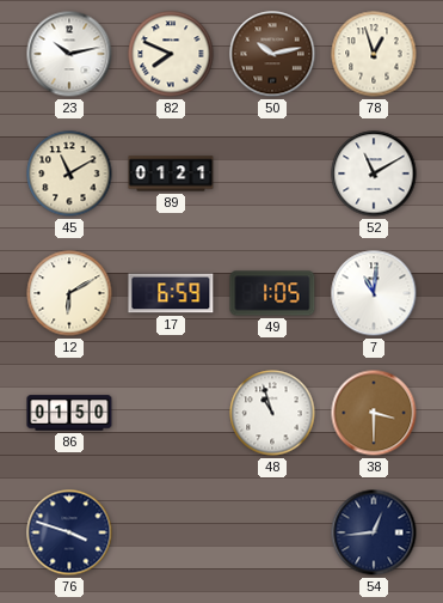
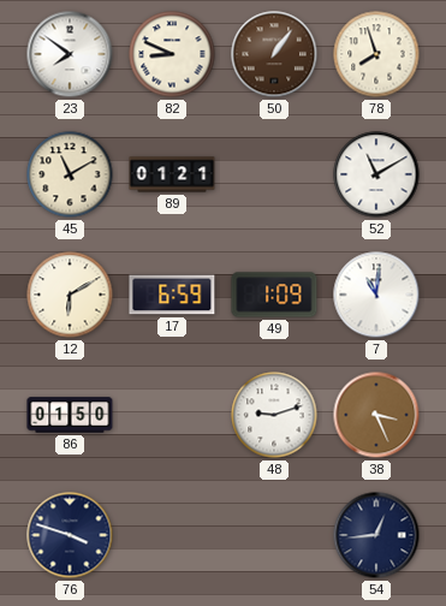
23: 10:13 -> 7:51 (70, 54)
82: 7:49 -> 8:49 (172, 54)
50: 10:13 -> 1:06 (274, 54)
78: 12:57 -> 7:57 (376, 54)
49: 1:05 -> 1:09 (274, 295)
48: 10:57 -> 9:12 (274, 415)
38: 3:30 -> 3:26 (376, 415)
